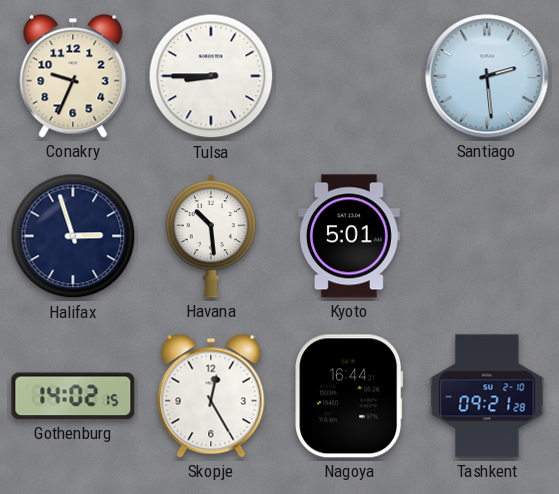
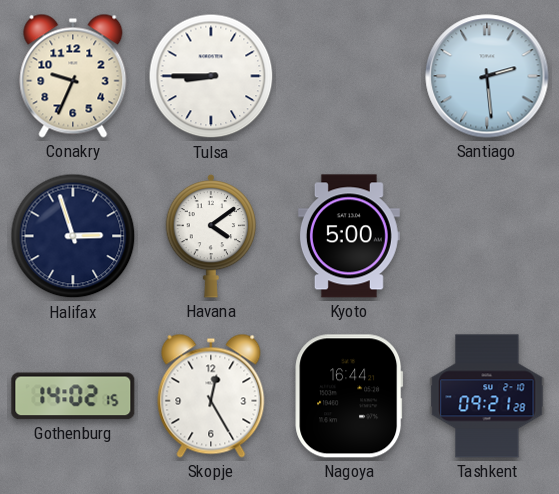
Havana: 10:29 -> 4:09 (211, 236)
Kyoto: 5:01 -> 5:00 (349, 236)
